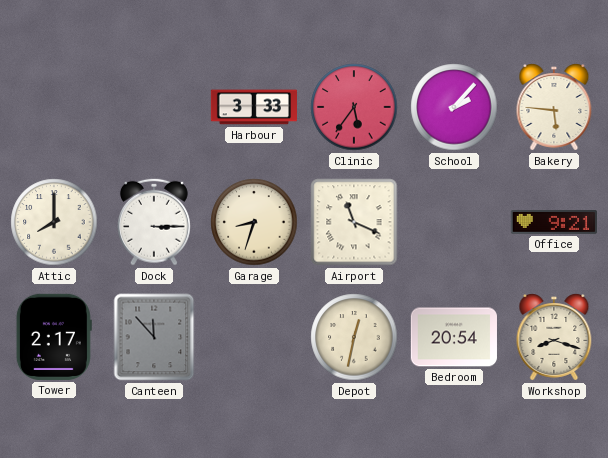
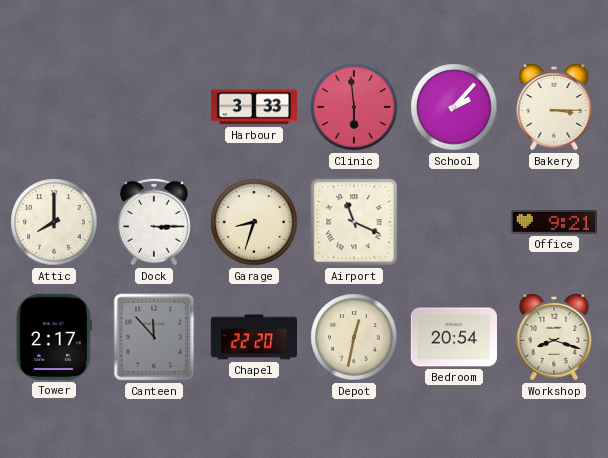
Clinic: 5:36 -> 5:59 (354, 107)
Bakery: 5:46 -> 3:15 (554, 107)
Chapel: none -> 22:20 (253, 337)
